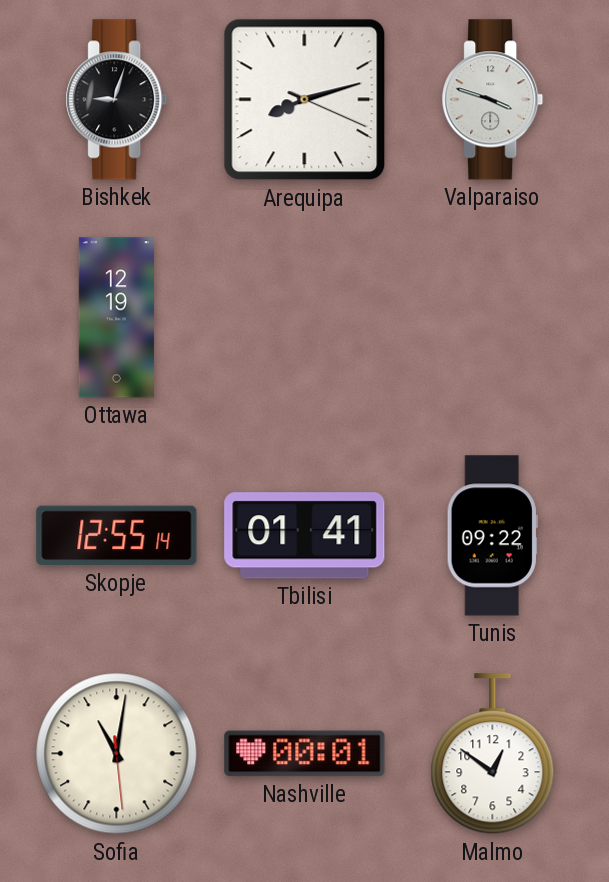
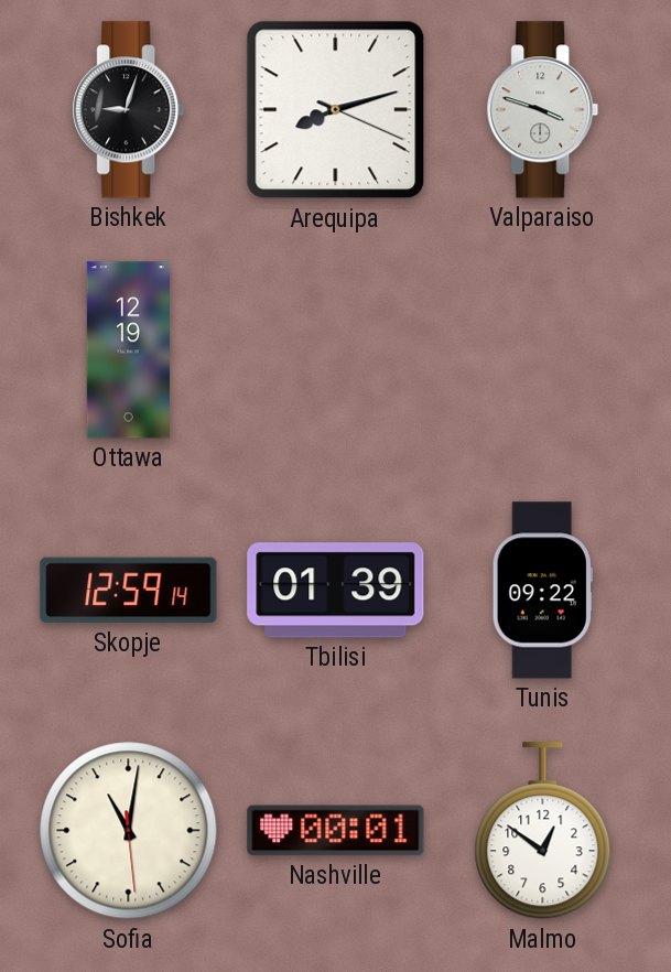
Skopje: 12:55 -> 12:59 (129, 591)
Tbilisi: 01:41 -> 01:39 (336, 591)
